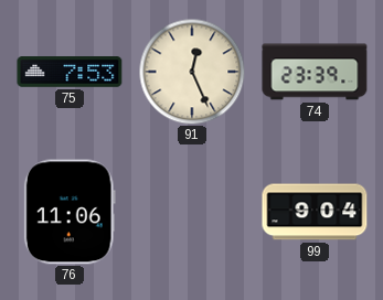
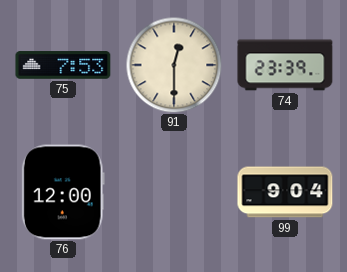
91: 12:26 -> 12:30 (174, 65)
76: 11:06 -> 12:00 (63, 192)
